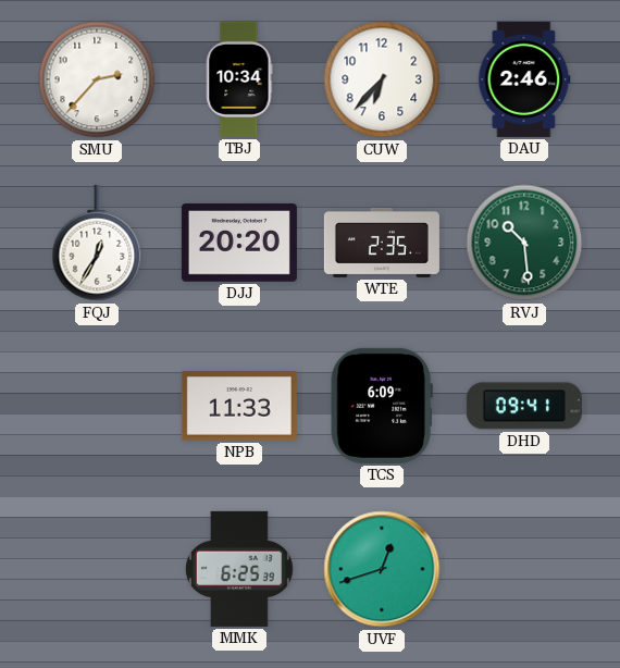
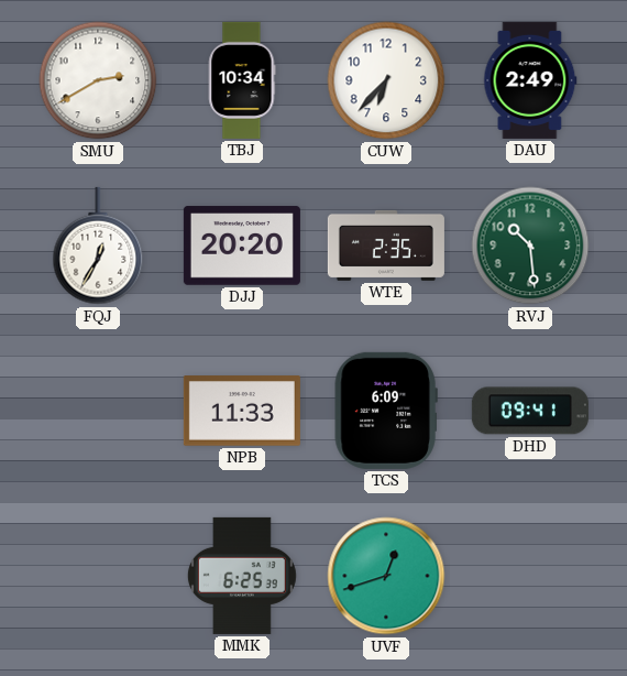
SMU: 2:37 -> 2:40 (98, 80)
DAU: 2:46 -> 2:49 (530, 80)
